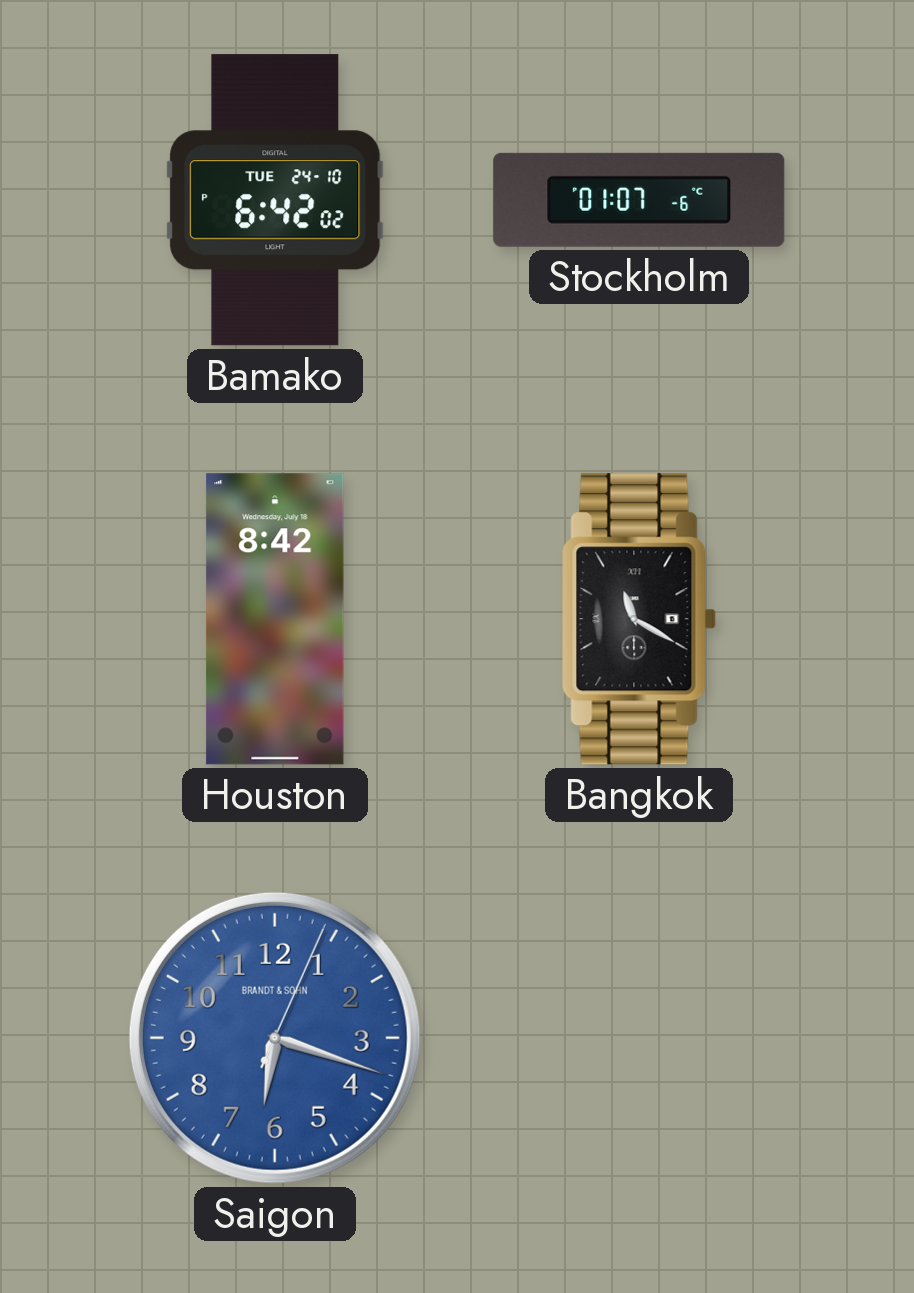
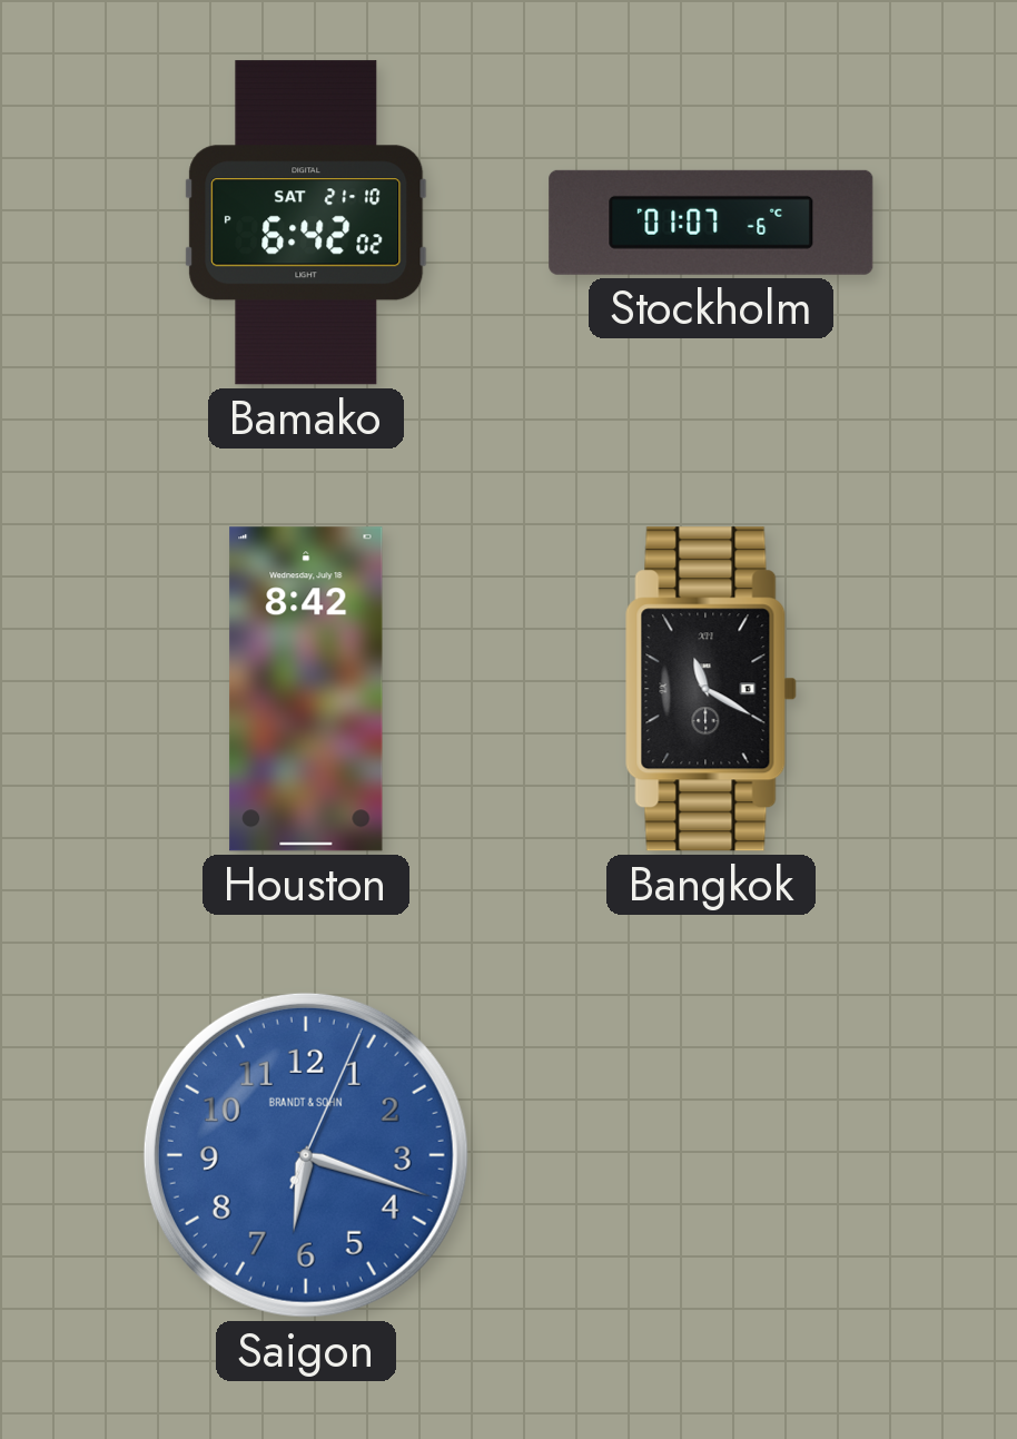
Bamako date: TUE 24-10 -> SAT 21-10 (306, 223)
